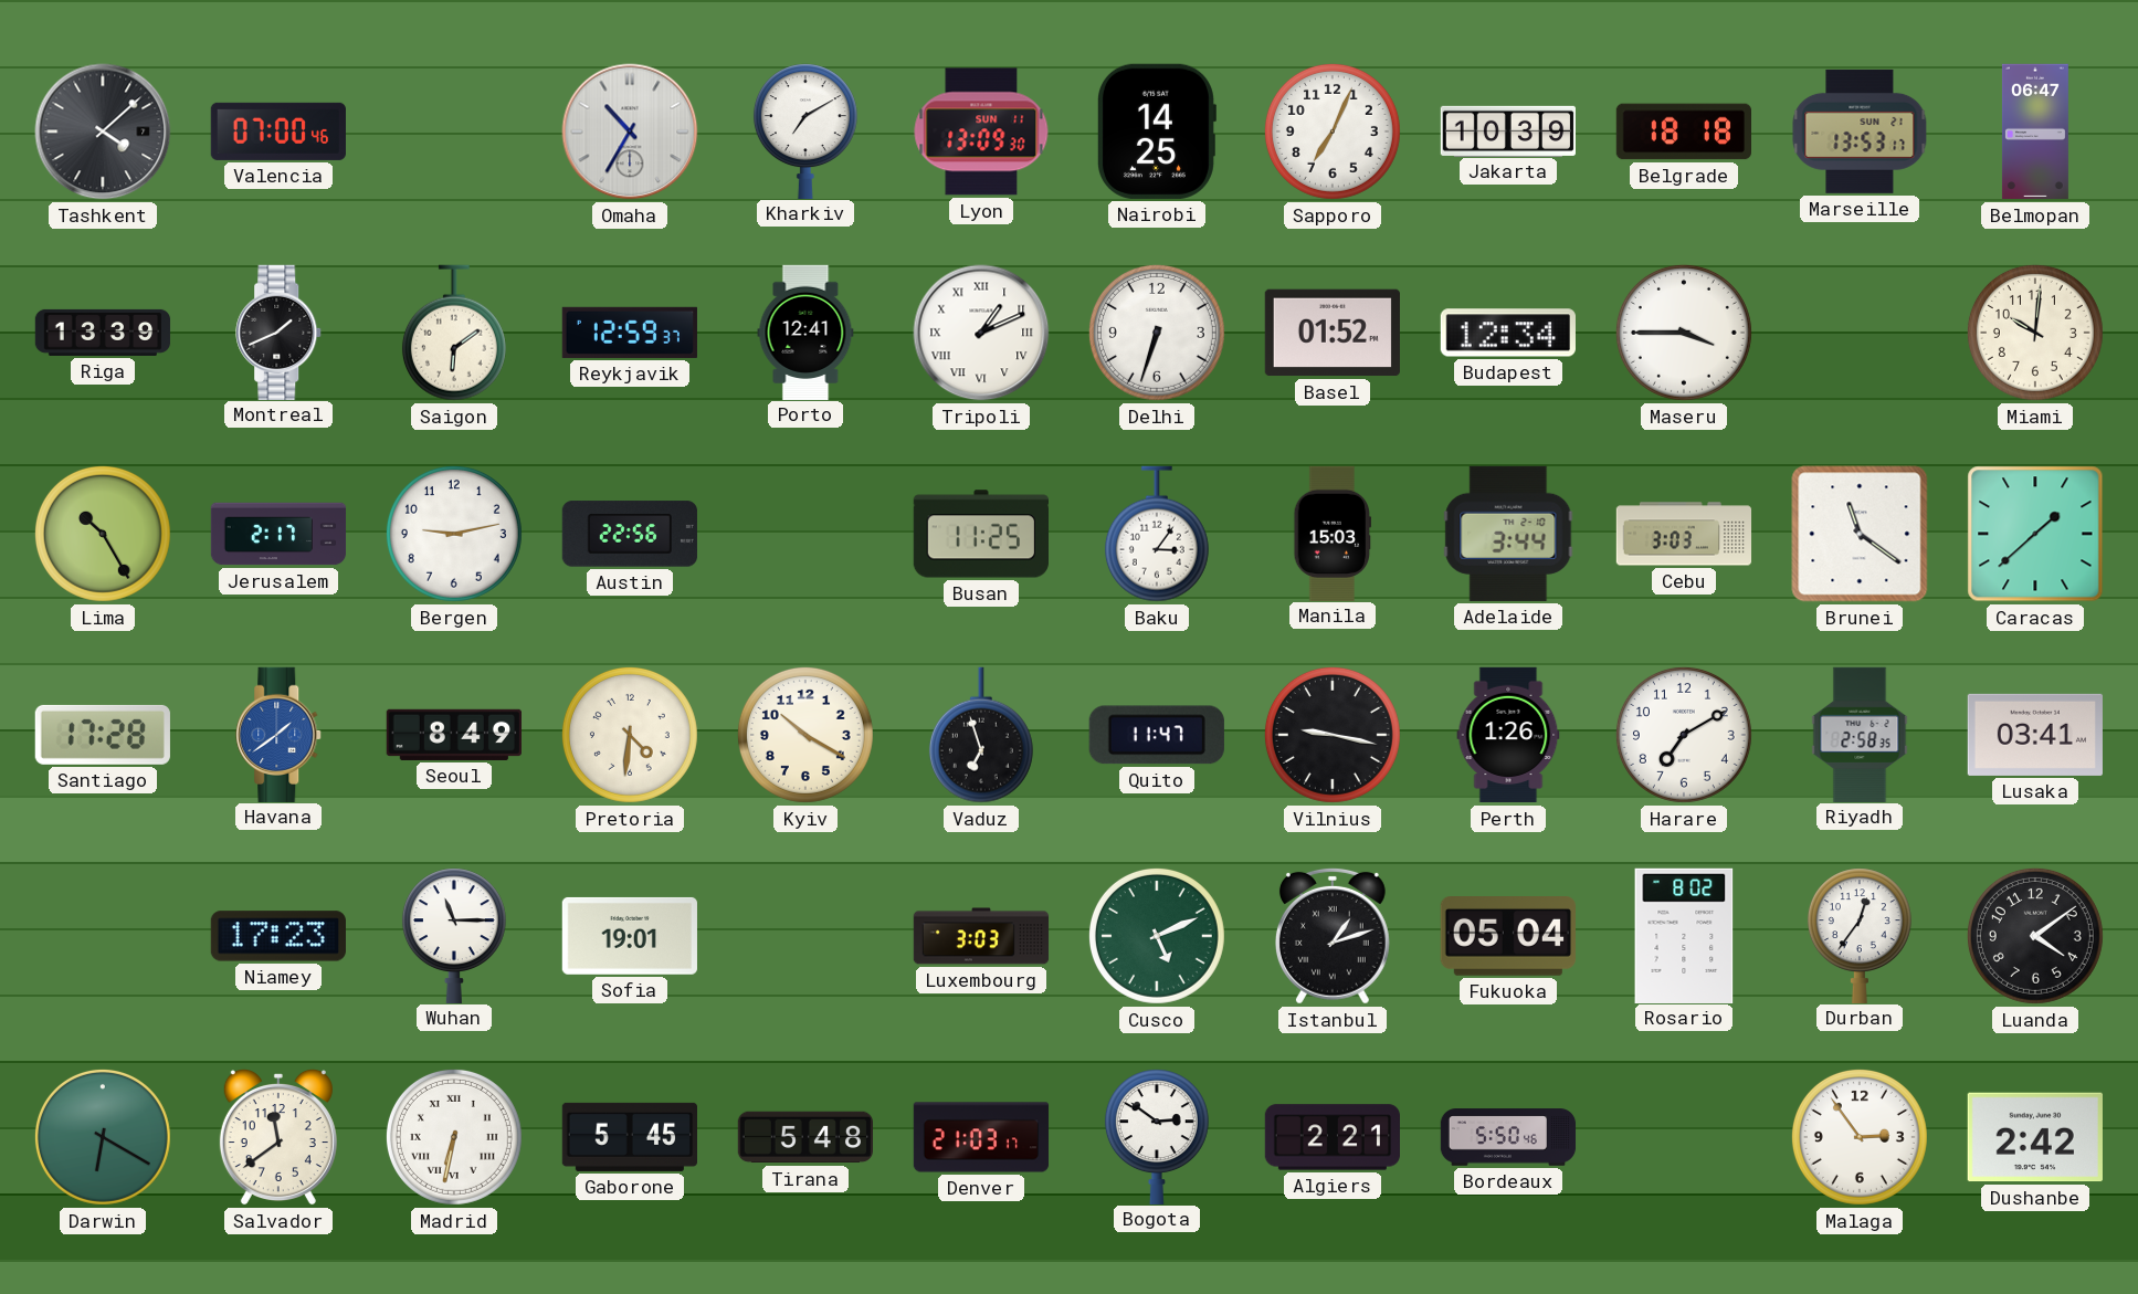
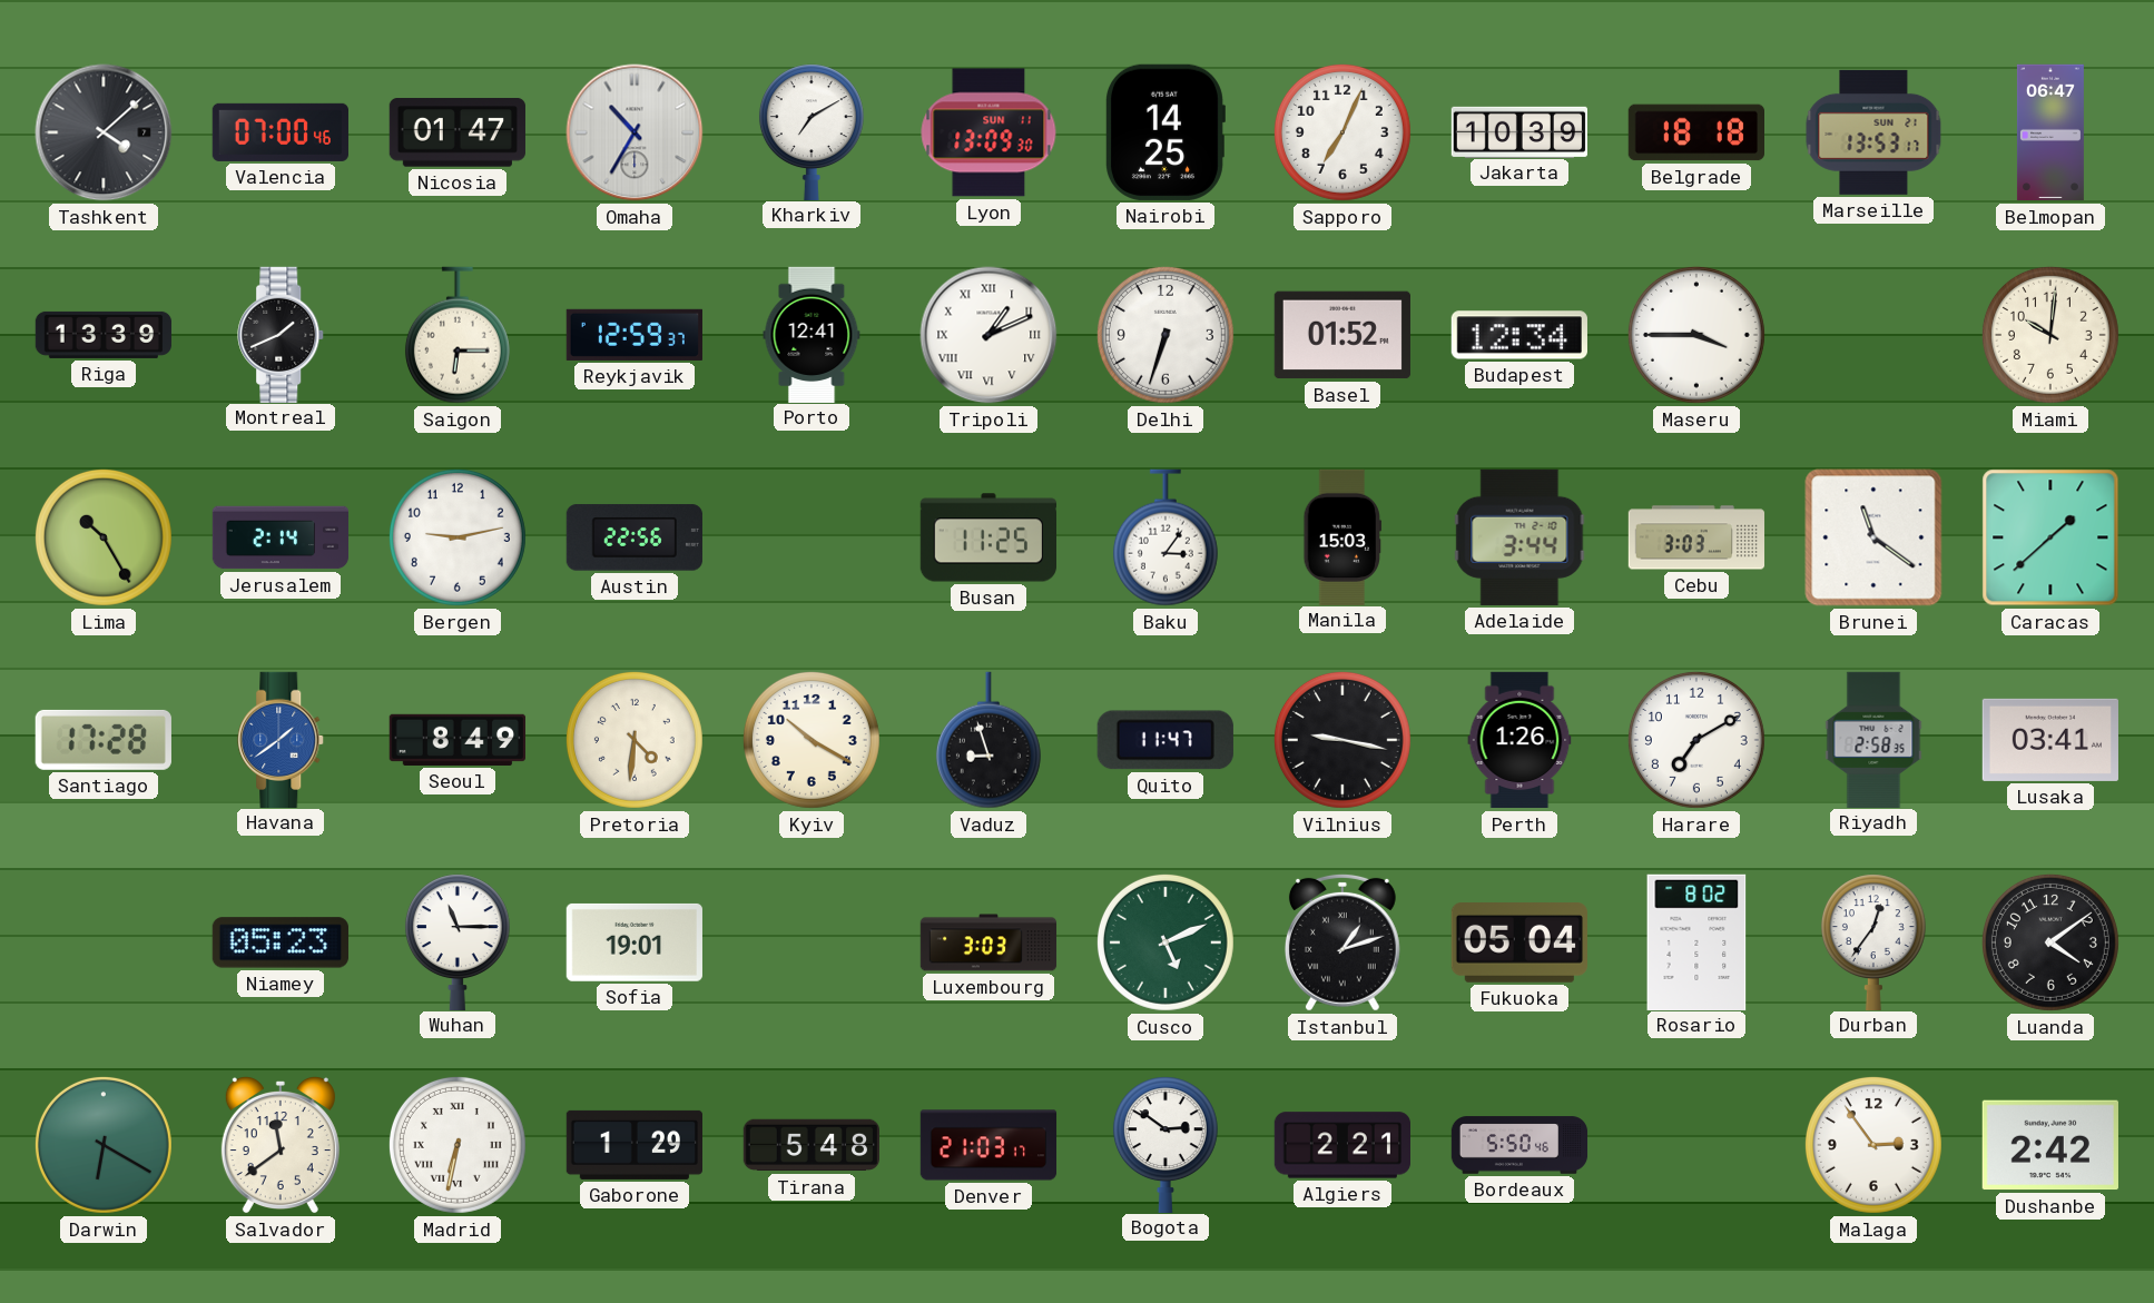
Nicosia: none -> 01:47 (456, 132)
Saigon: 6:09 -> 6:15 (458, 335)
Jerusalem: 2:17 -> 2:14 (281, 537)
Vaduz: 6:57 -> 8:57 (989, 740)
Niamey: 17:23 -> 05:23 (281, 942)
Gaborone: 5:45 -> 1:29 (633, 1145)
